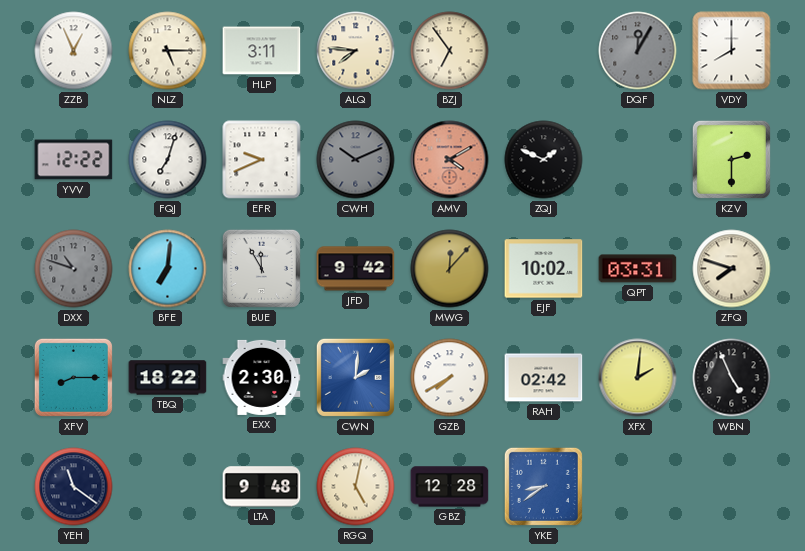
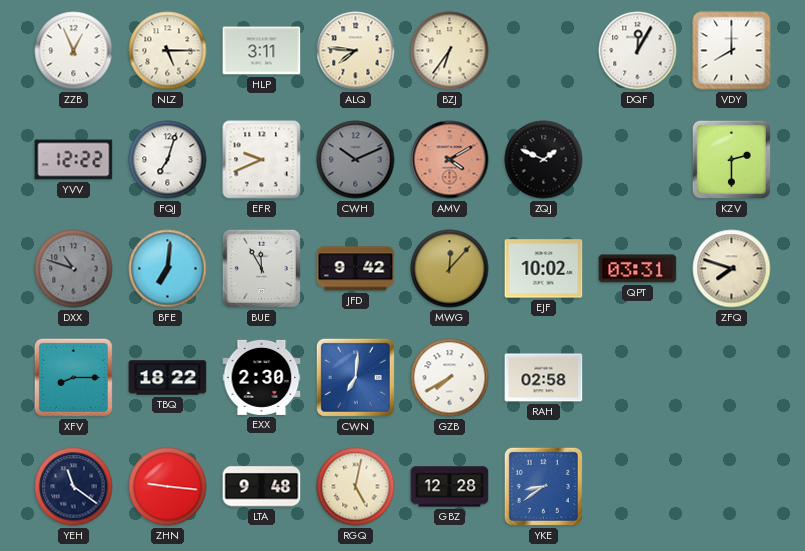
BZJ: 6:54 -> 6:36 (450, 51)
DQF dial: grey -> white (638, 51)
CWN: 2:01 -> 7:01 (355, 377)
RAH: 02:42 -> 02:58 (544, 378)
XFX: 2:01 -> none (638, 378)
WBN: 4:56 -> none (732, 378)
ZHN: none -> 9:16 (168, 487)
